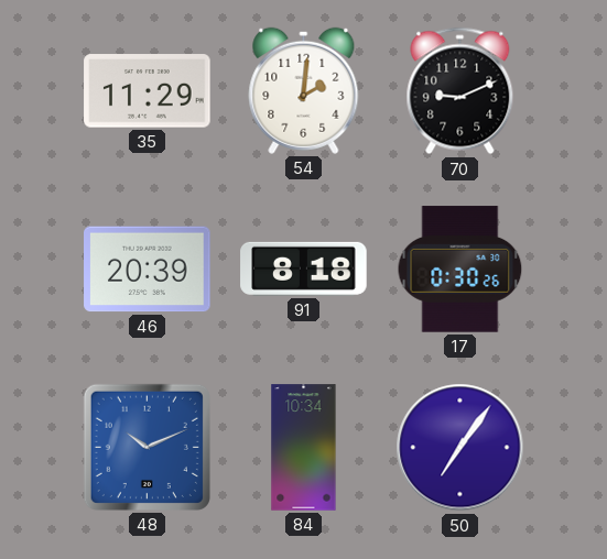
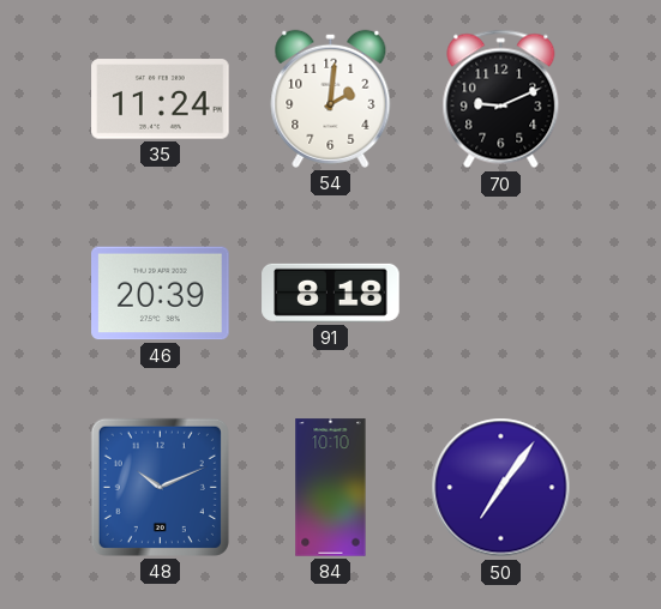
35: 11:29 -> 11:24 (161, 100)
17: 0:30 -> none (460, 270)
84: 10:34 -> 10:10 (331, 488)
